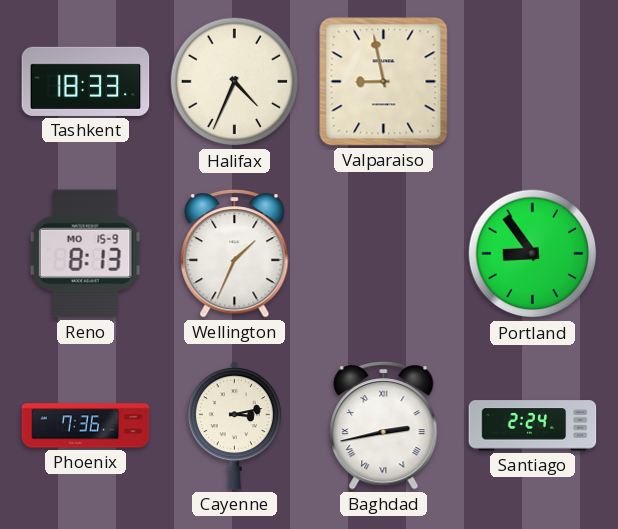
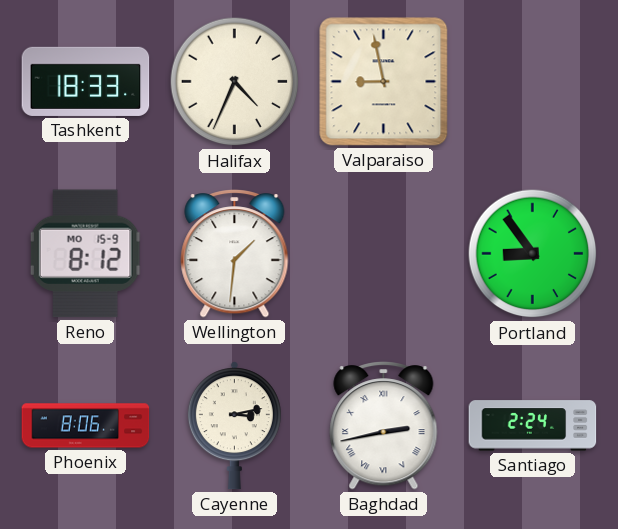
Reno: 8:13 -> 8:12 (85, 254)
Wellington: 1:34 -> 1:31 (235, 254)
Phoenix: 7:36 -> 8:06 (86, 426)
